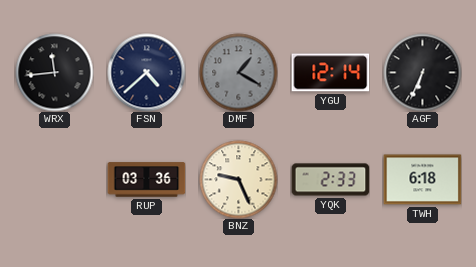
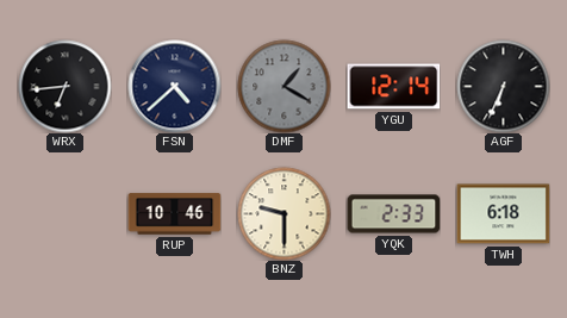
WRX: 11:44 -> 6:44 (64, 86)
RUP: 03:36 -> 10:46 (174, 214)
BNZ: 9:26 -> 9:30 (283, 213)
